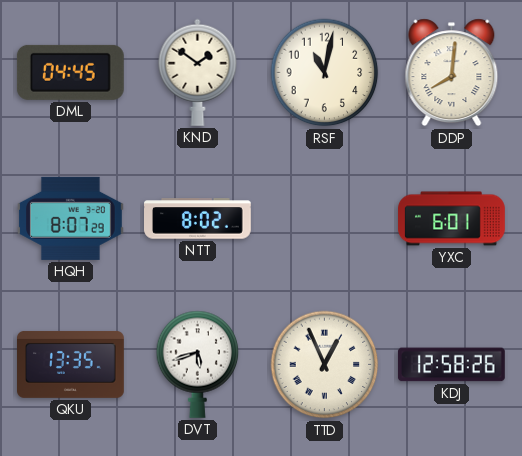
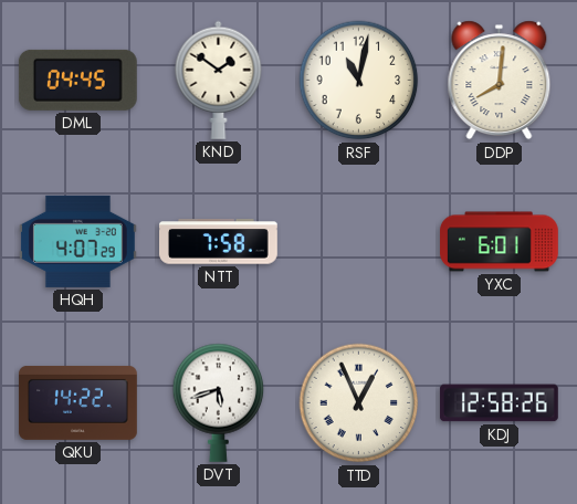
HQH: 8:07 -> 4:07 (77, 241)
NTT: 8:02 -> 7:58 (219, 242)
QKU: 13:35 -> 14:22 (78, 402)
